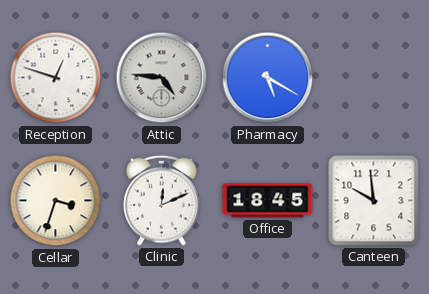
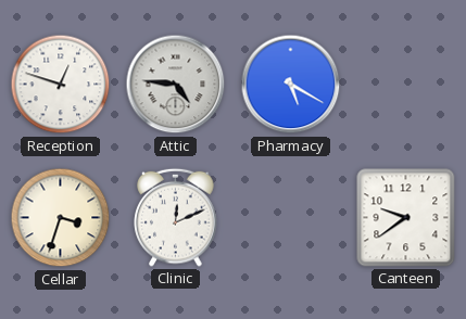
Office: 18:45 -> none (268, 201)
Canteen: 9:59 -> 9:39 (406, 218)
